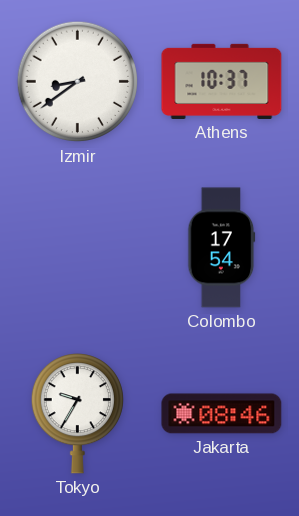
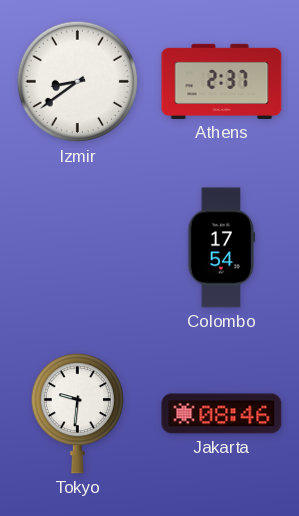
Athens: 10:37 -> 2:37 (222, 81)
Tokyo: 9:35 -> 9:31 (77, 414)
